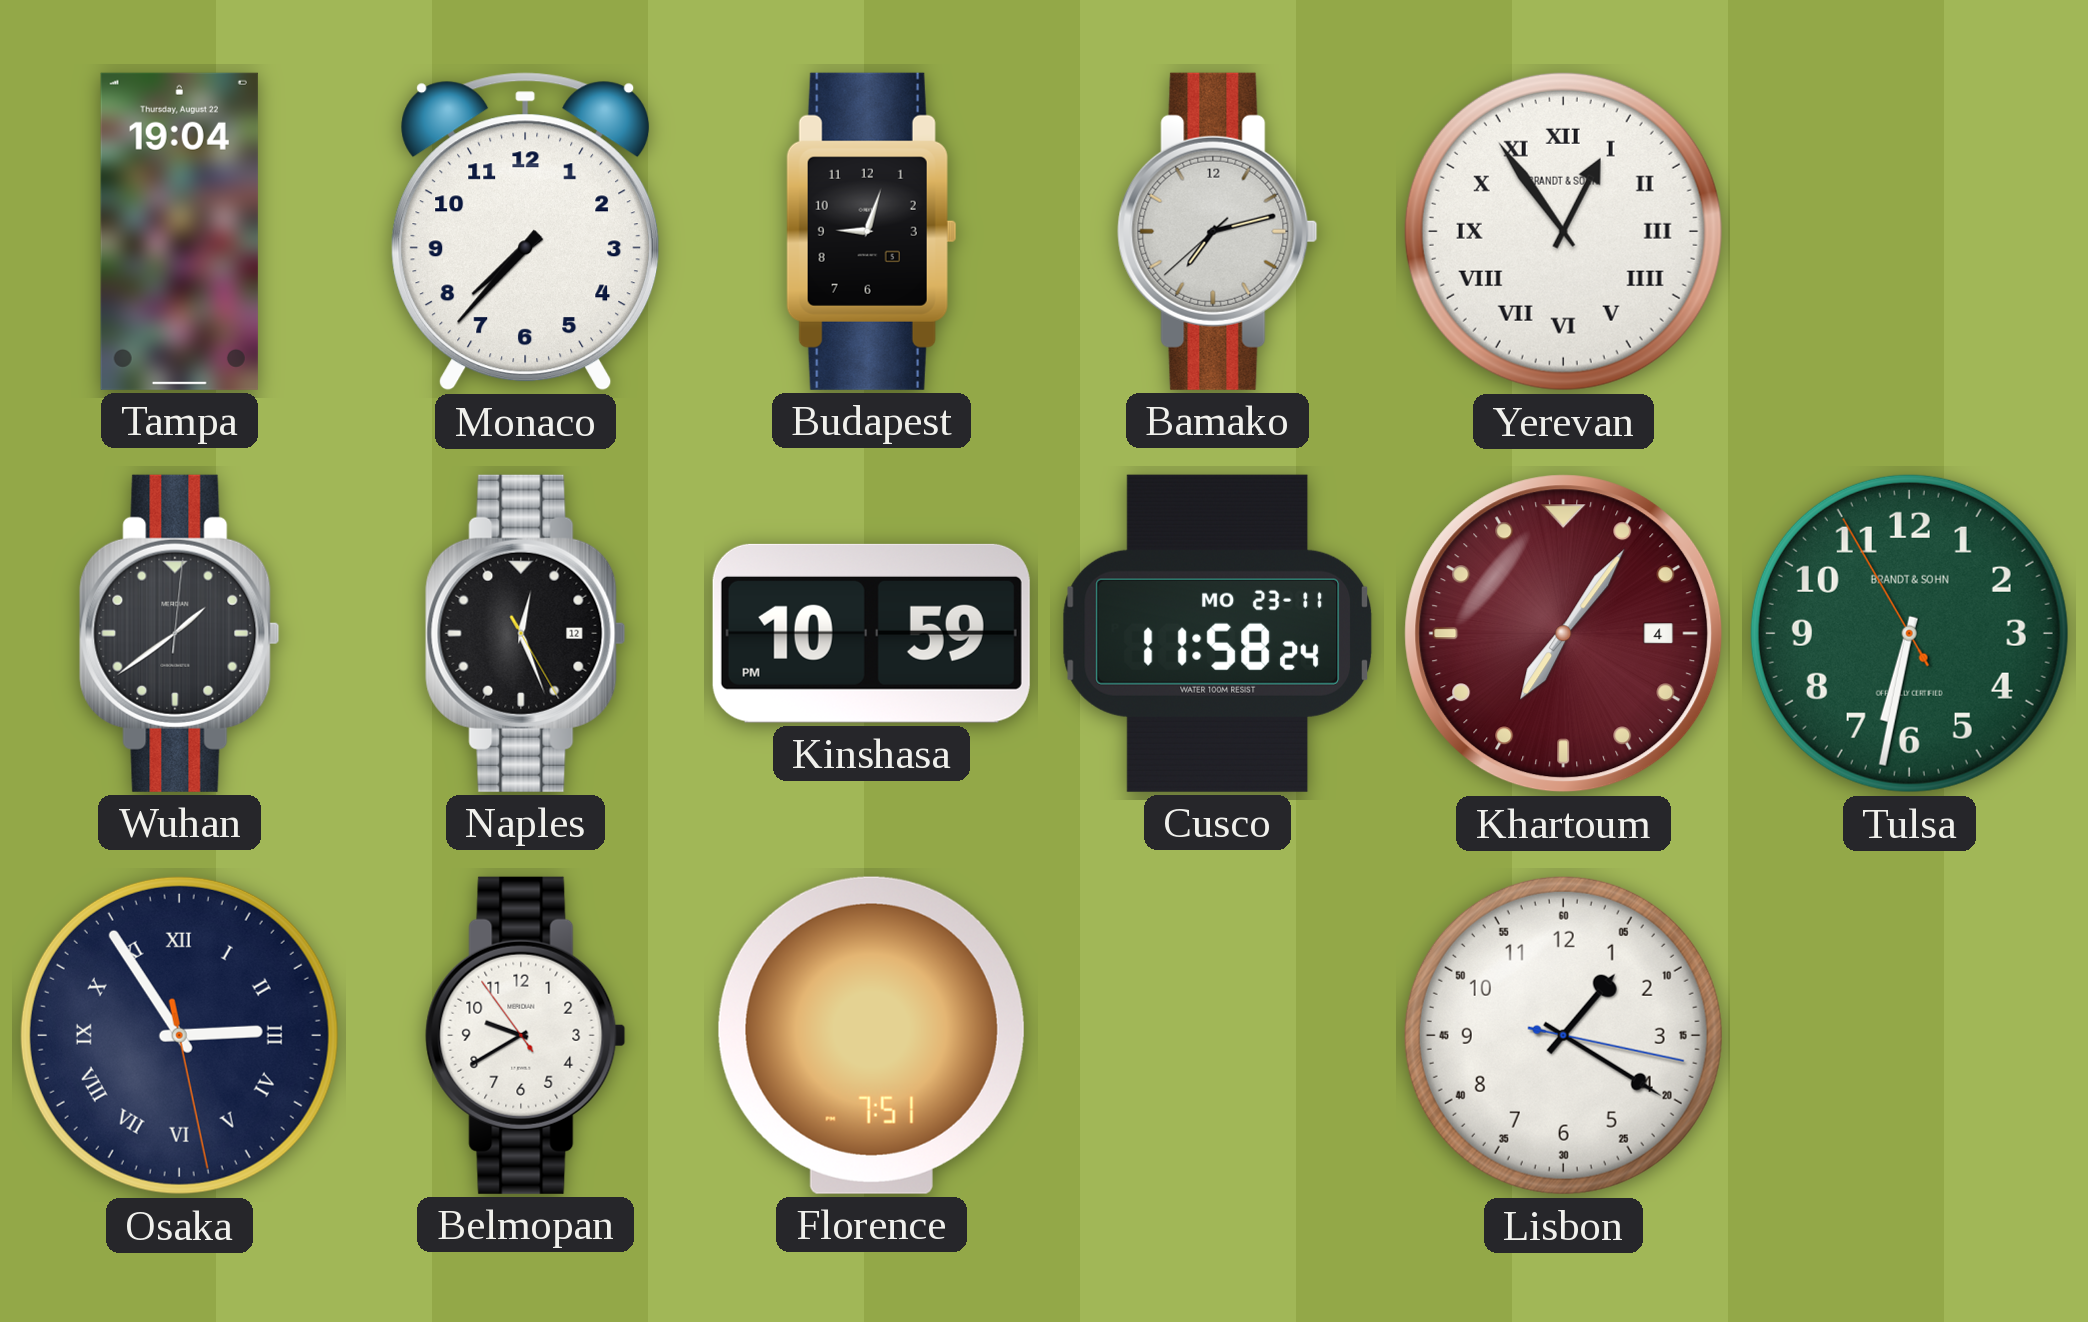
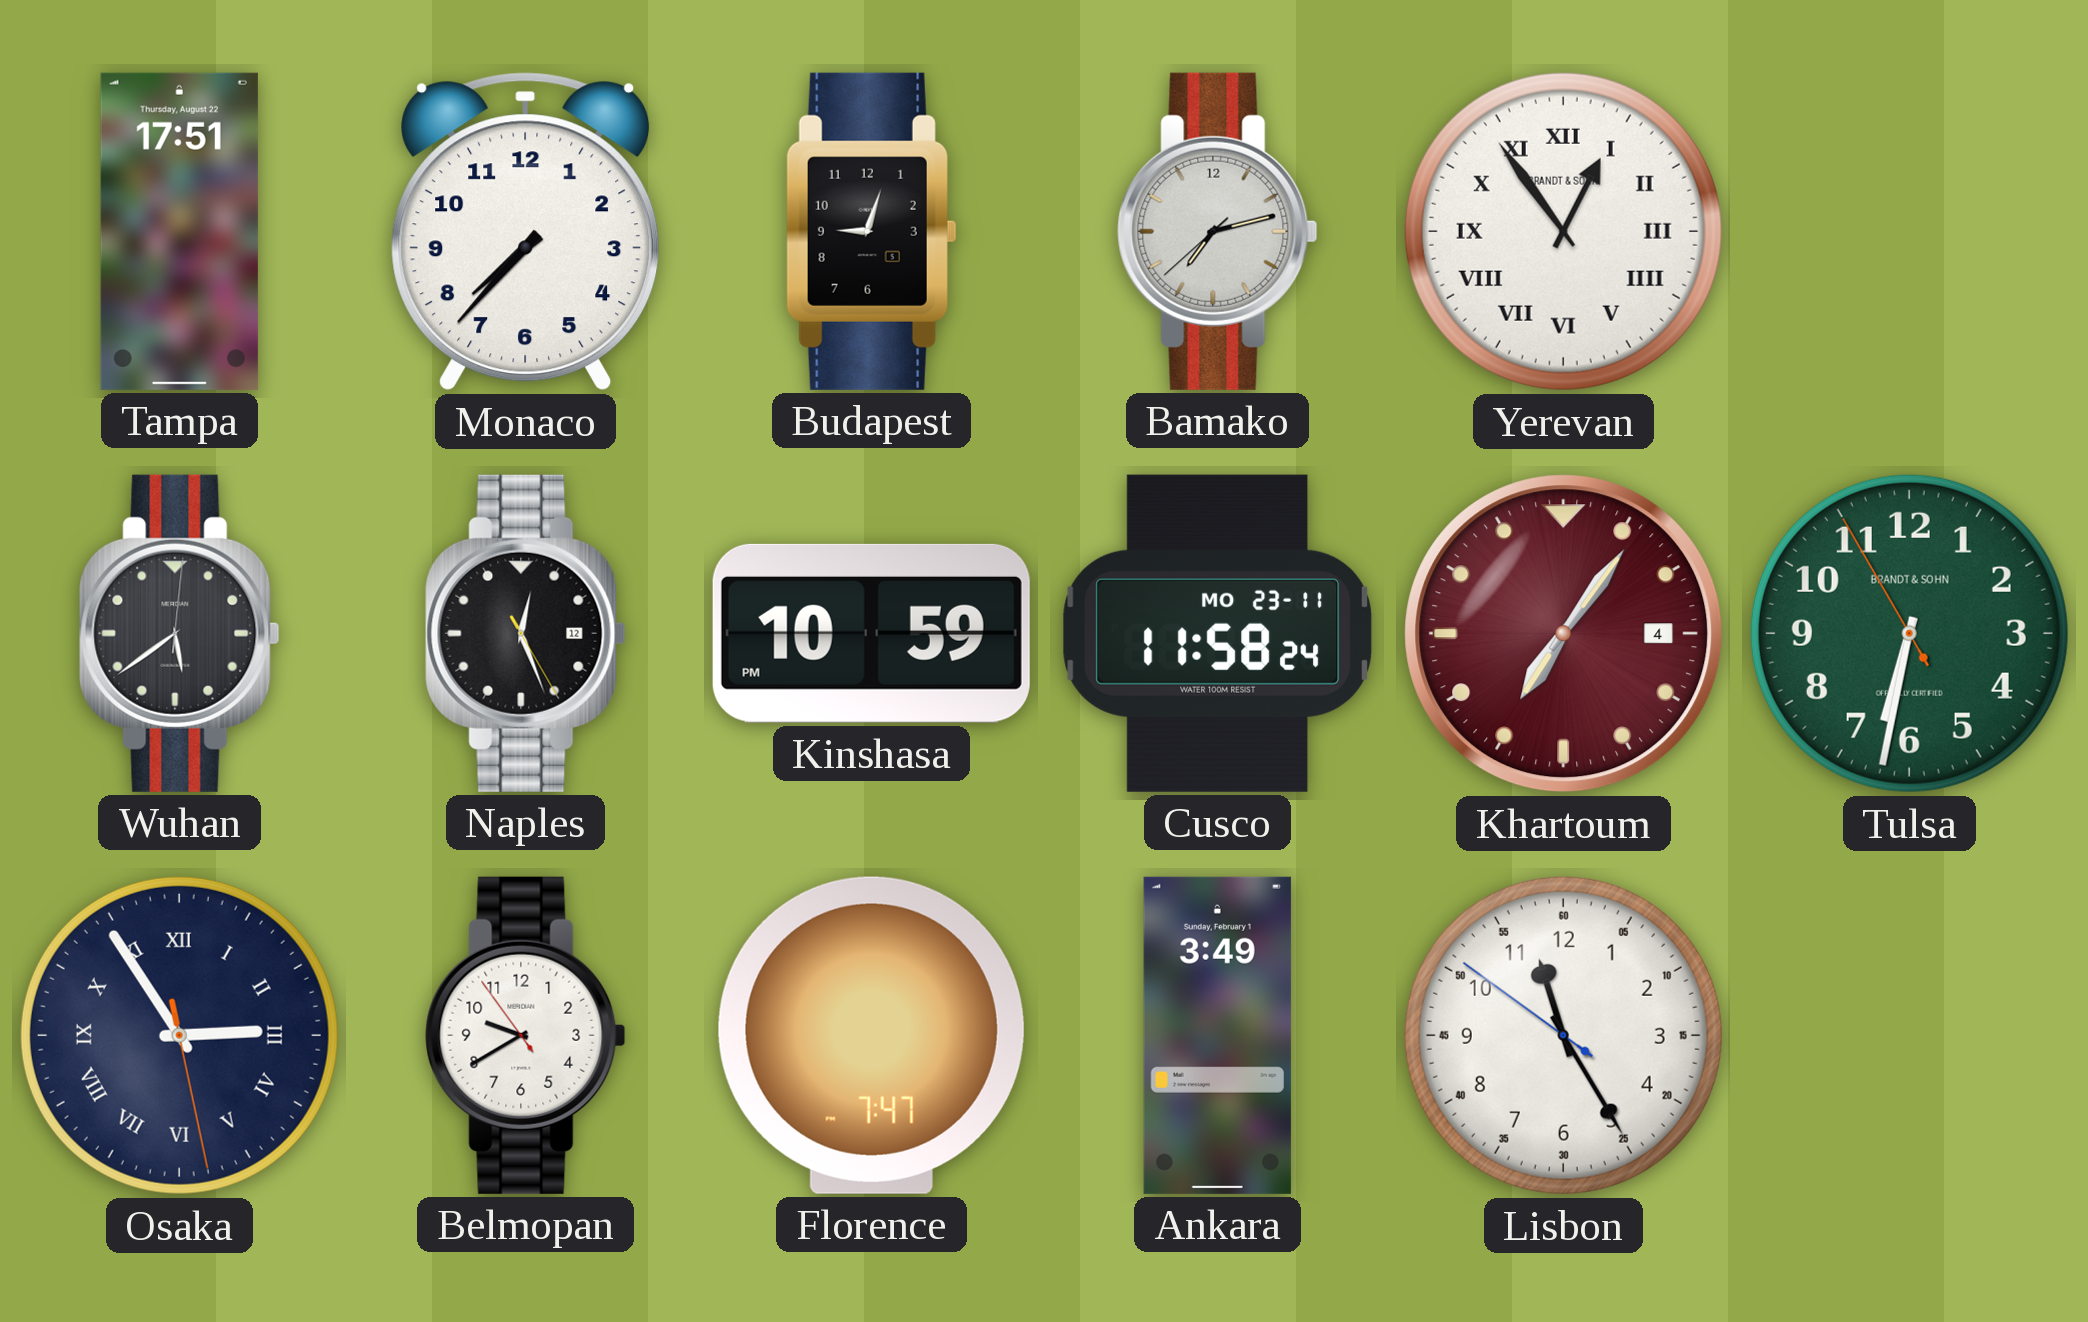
Tampa: 19:04 -> 17:51 (179, 231)
Wuhan: 1:39 -> 5:39 (180, 633)
Florence: 7:51 -> 7:47 (871, 1035)
Ankara: none -> 3:49 (1217, 1035)
Lisbon: 1:20 -> 11:24 (1563, 1035)
